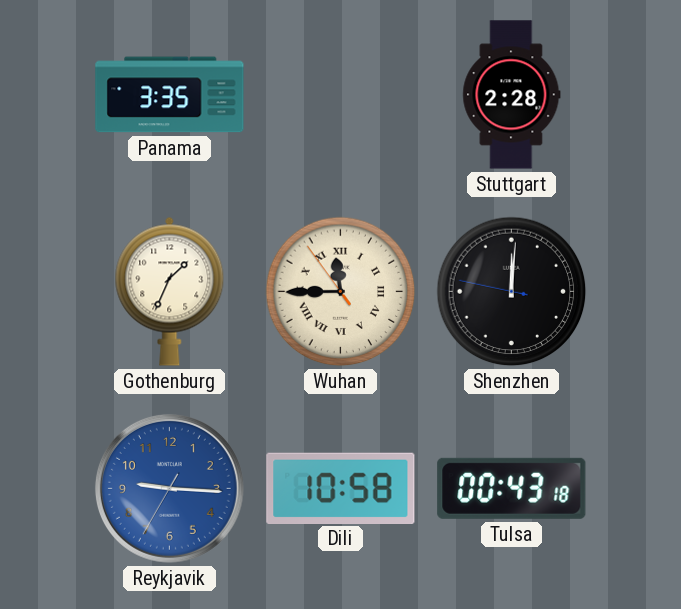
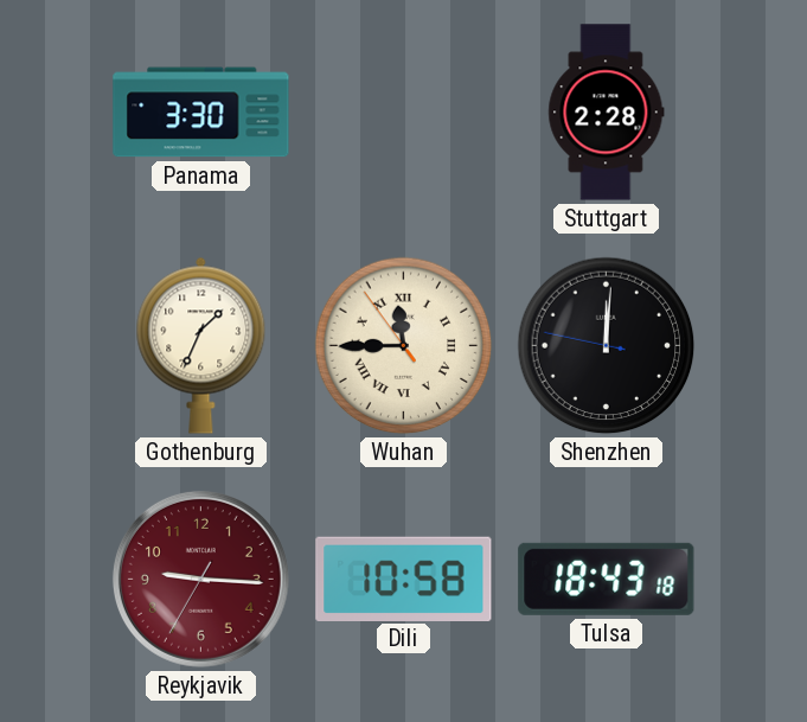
Panama: 3:35 -> 3:30 (201, 113)
Reykjavik dial: blue -> burgundy (200, 579)
Tulsa: 00:43 -> 18:43 (607, 579)
